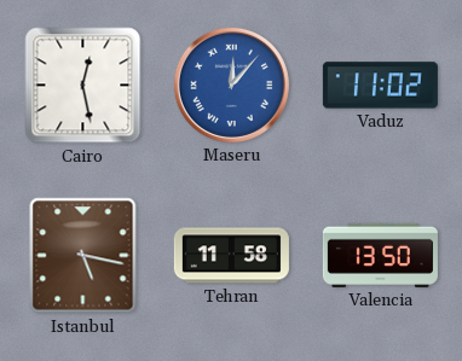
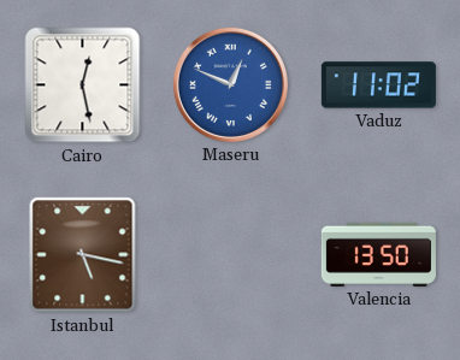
Maseru: 12:07 -> 12:49 (230, 84)
Tehran: 11:58 -> none (231, 256)
